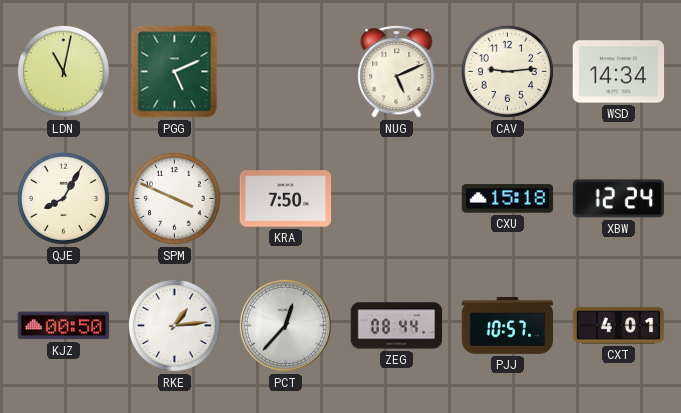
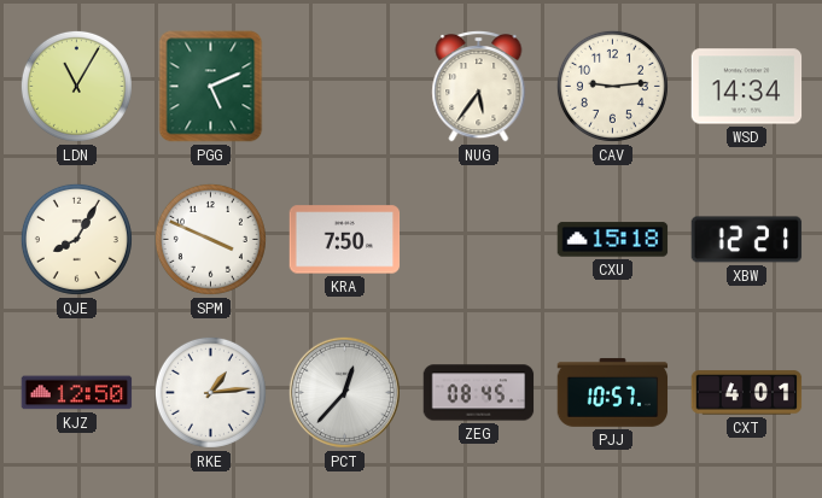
LDN: 11:02 -> 11:05 (76, 86)
NUG: 5:11 -> 5:36 (479, 87)
XBW: 12:24 -> 12:21 (747, 240)
KJZ: 00:50 -> 12:50 (77, 393)
ZEG: 08:44 -> 08:45 (479, 393)
